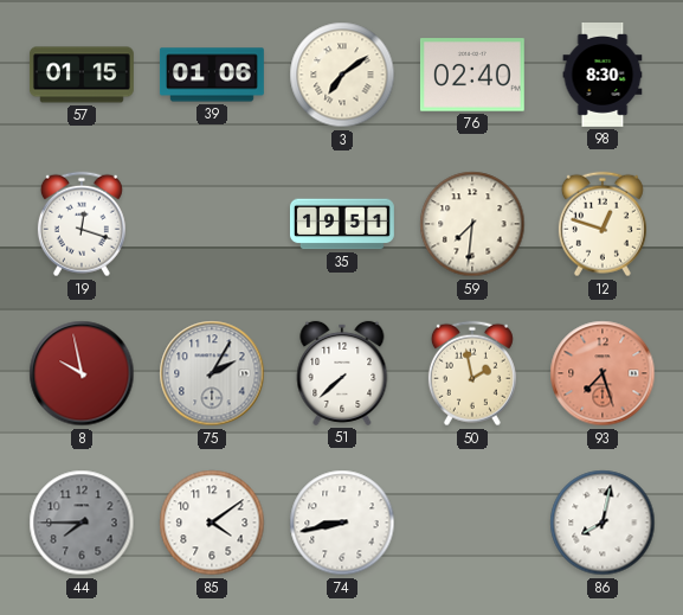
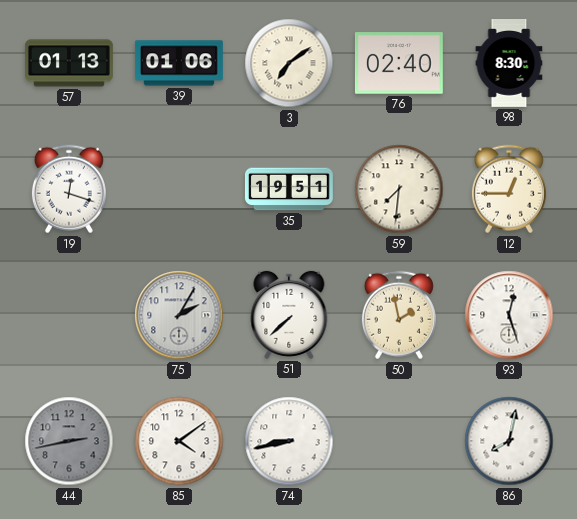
57: 01:15 -> 01:13 (69, 63)
12: 12:48 -> 12:45 (509, 189)
8: 9:58 -> none (82, 373)
93: 7:27 -> 12:27 (509, 315)
93 dial: salmon -> white (509, 315)
44: 7:45 -> 2:43 (69, 441)
